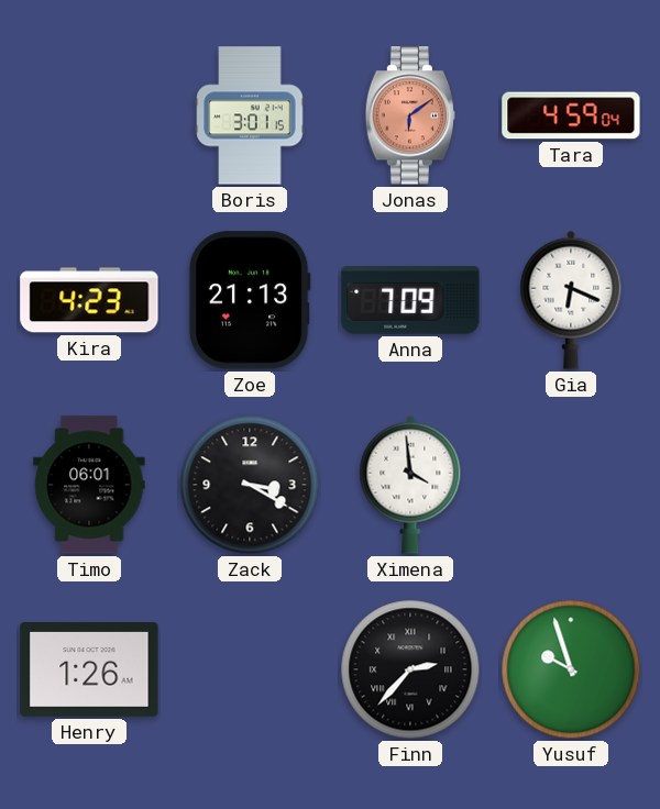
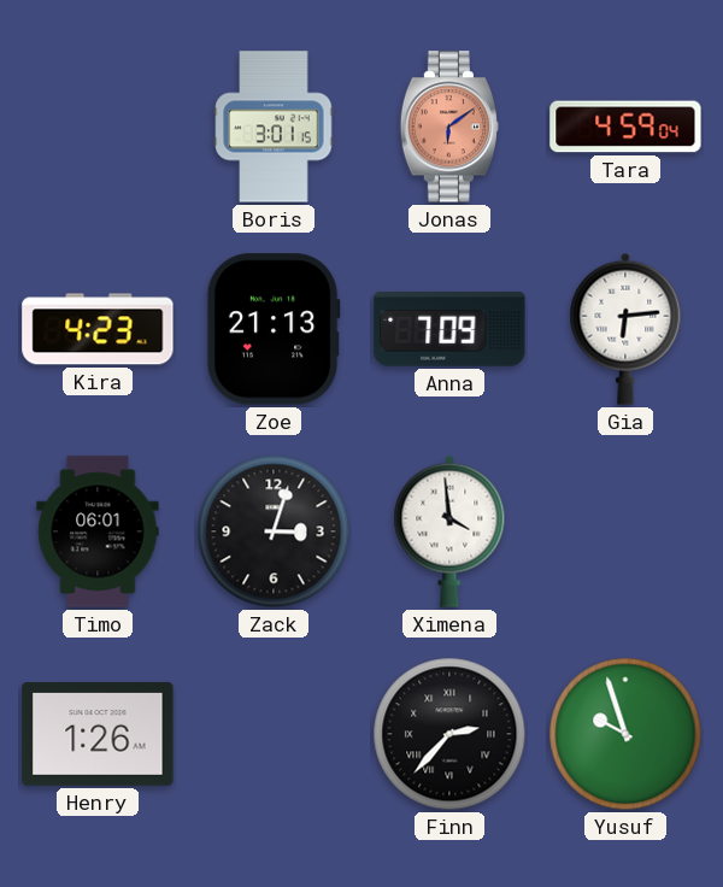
Gia: 6:19 -> 6:14 (625, 329)
Zack: 3:20 -> 3:03 (274, 531)
